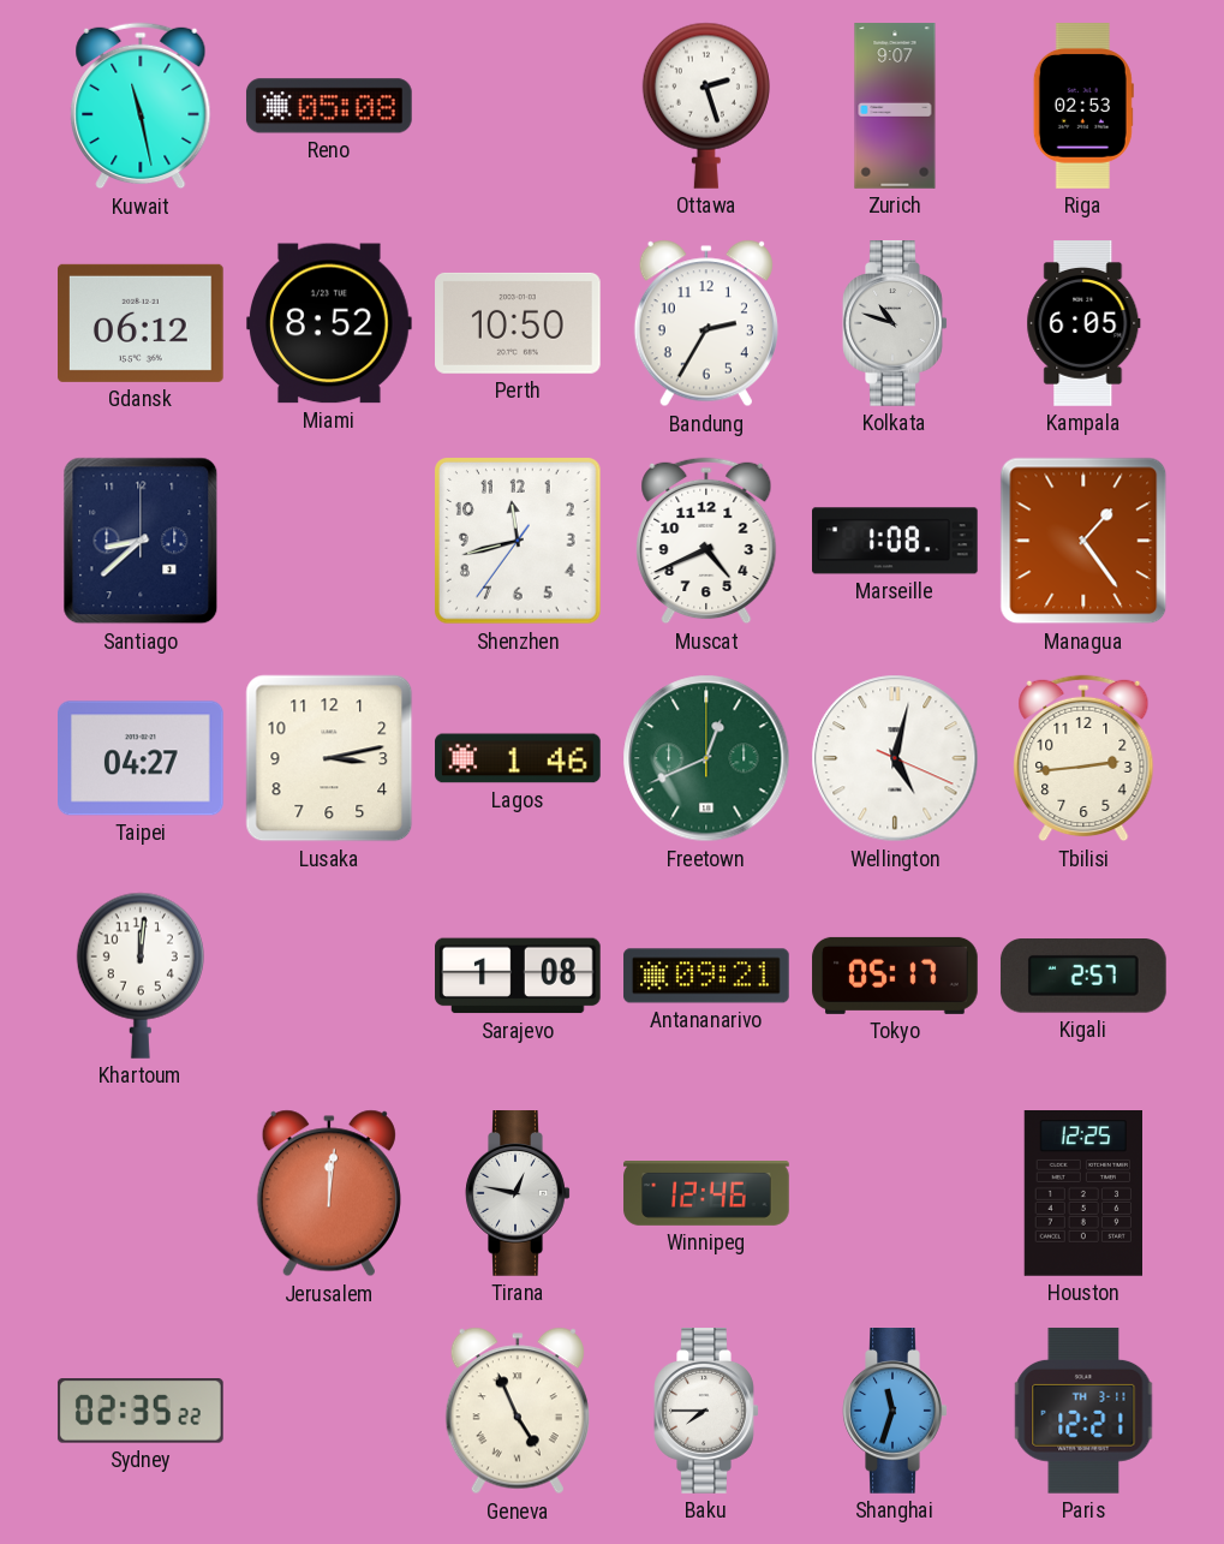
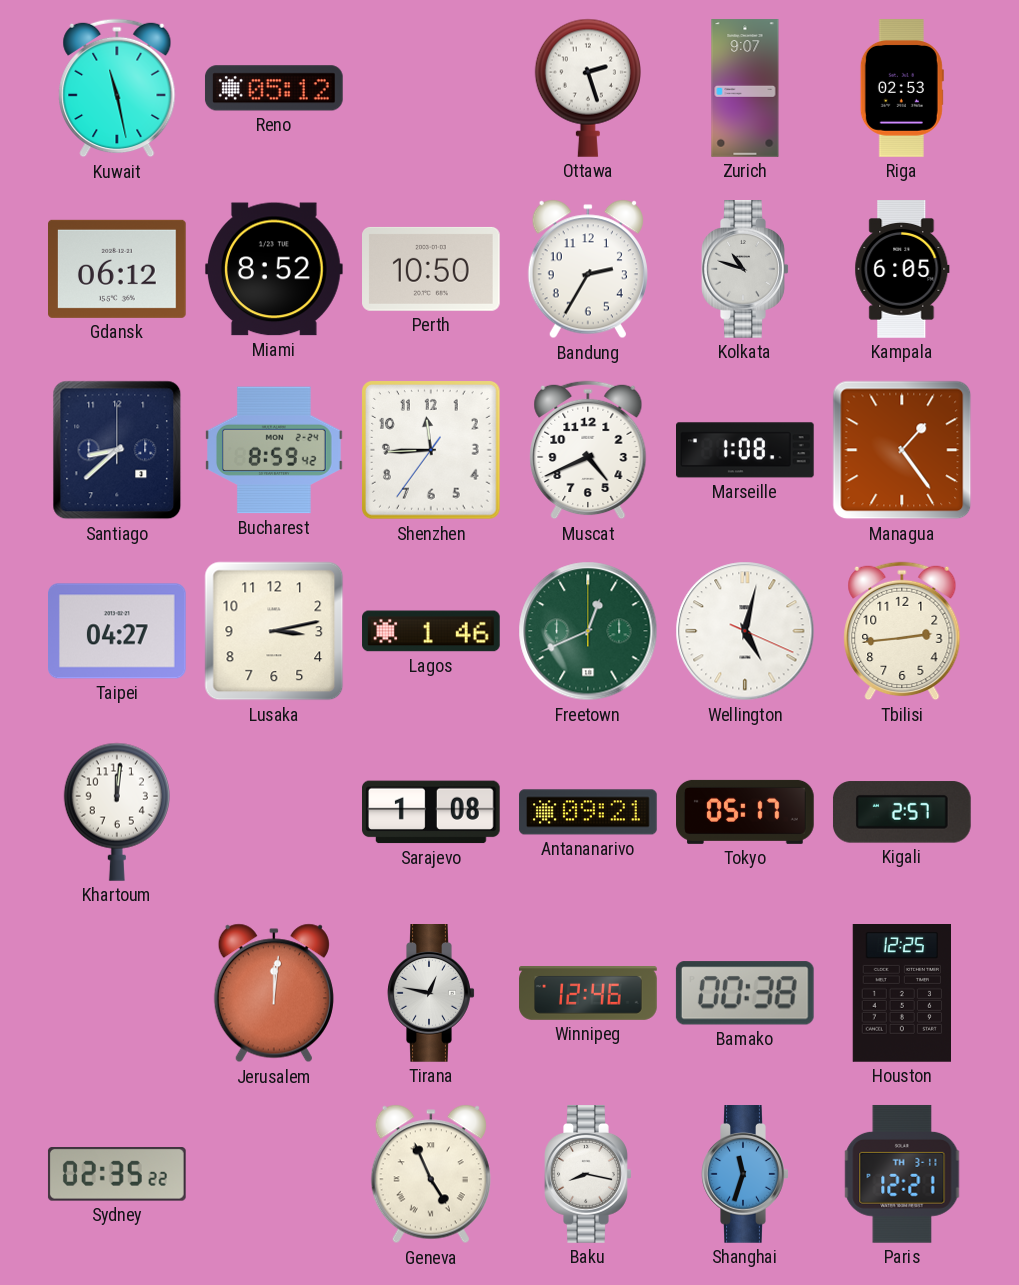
Reno: 05:08 -> 05:12 (274, 88)
Bucharest: none -> 8:59 (275, 450)
Shenzhen: 11:42 -> 11:44 (432, 451)
Bamako: none -> 00:38 (745, 993)
Baku: 7:45 -> 8:17 (588, 1175)
